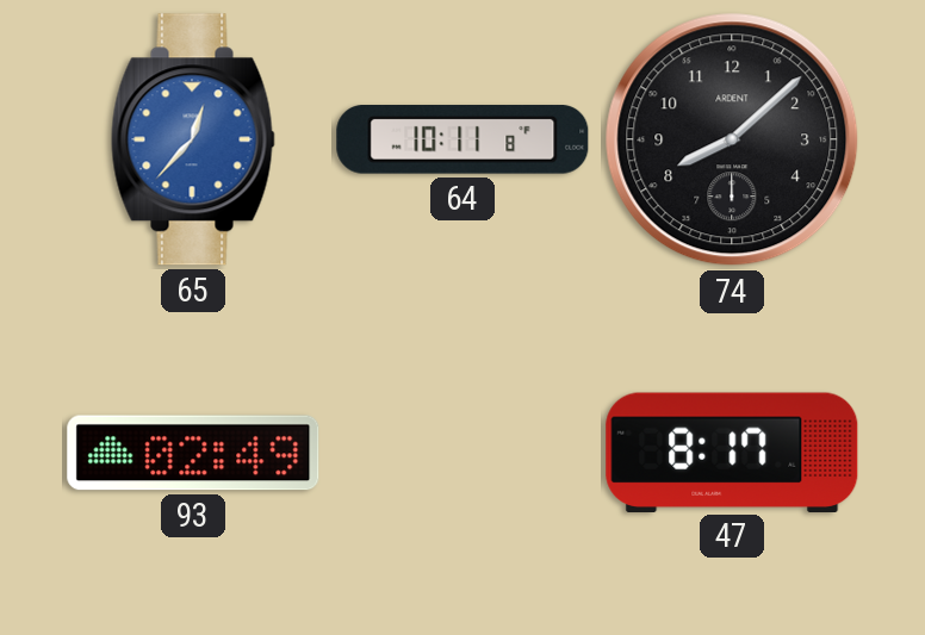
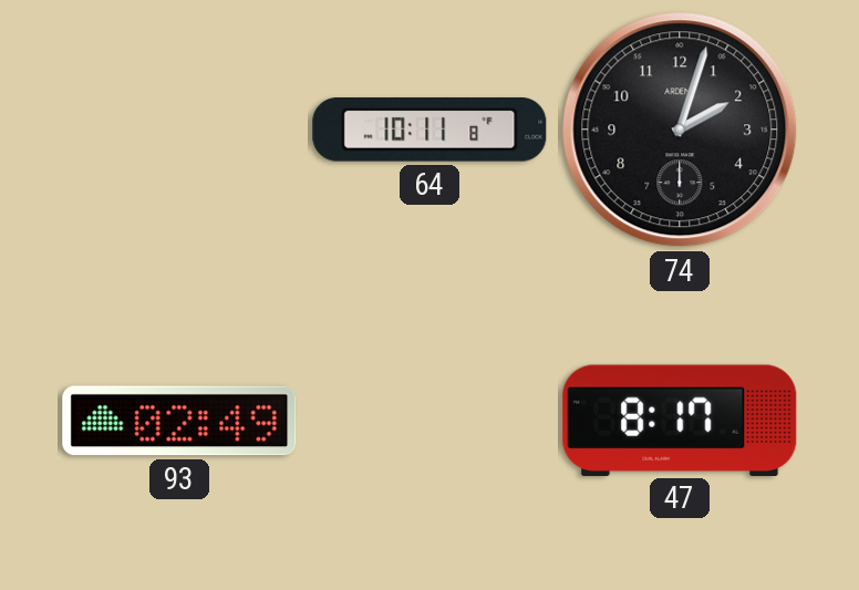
65: 12:37 -> none (193, 139)
74: 8:08 -> 2:03 (680, 130)
